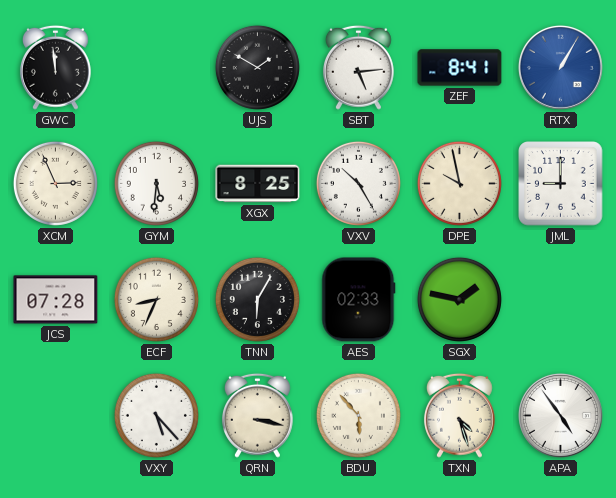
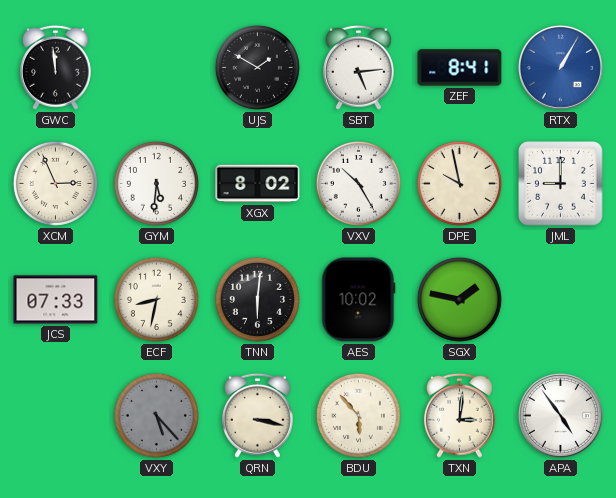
XGX: 8:25 -> 8:02 (258, 184)
JCS: 07:28 -> 07:33 (56, 300)
ECF: 8:34 -> 8:32 (156, 299)
TNN: 6:05 -> 6:01 (257, 299)
AES: 02:33 -> 10:02 (359, 300)
VXY dial: white -> grey (156, 415)
TXN: 4:27 -> 3:01 (459, 415)
